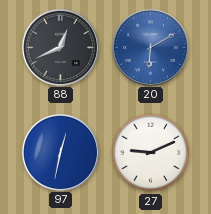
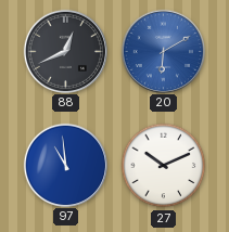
97: 12:32 -> 10:59 (65, 165)
27: 9:11 -> 10:11 (164, 166)
